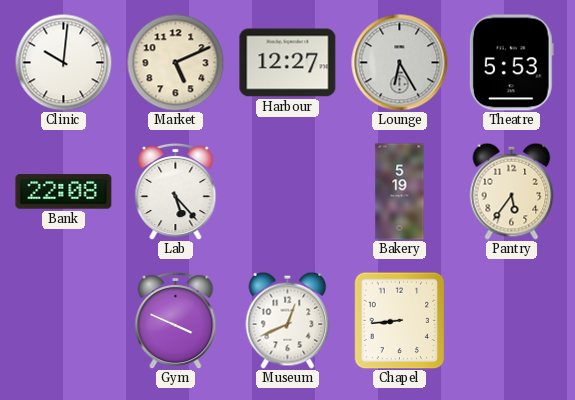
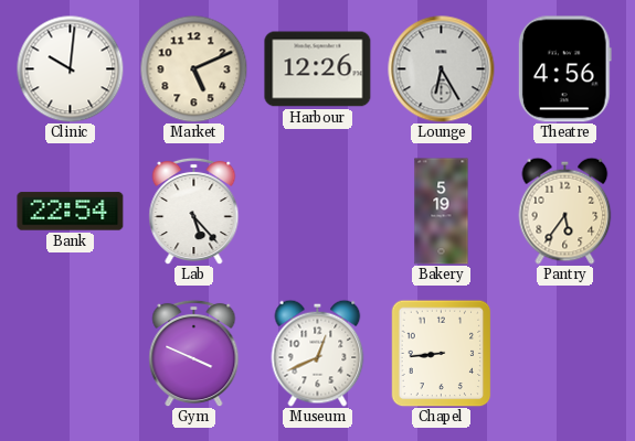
Harbour: 12:27 -> 12:26 (318, 69)
Theatre: 5:53 -> 4:56 (564, 69)
Bank: 22:08 -> 22:54 (71, 212)
